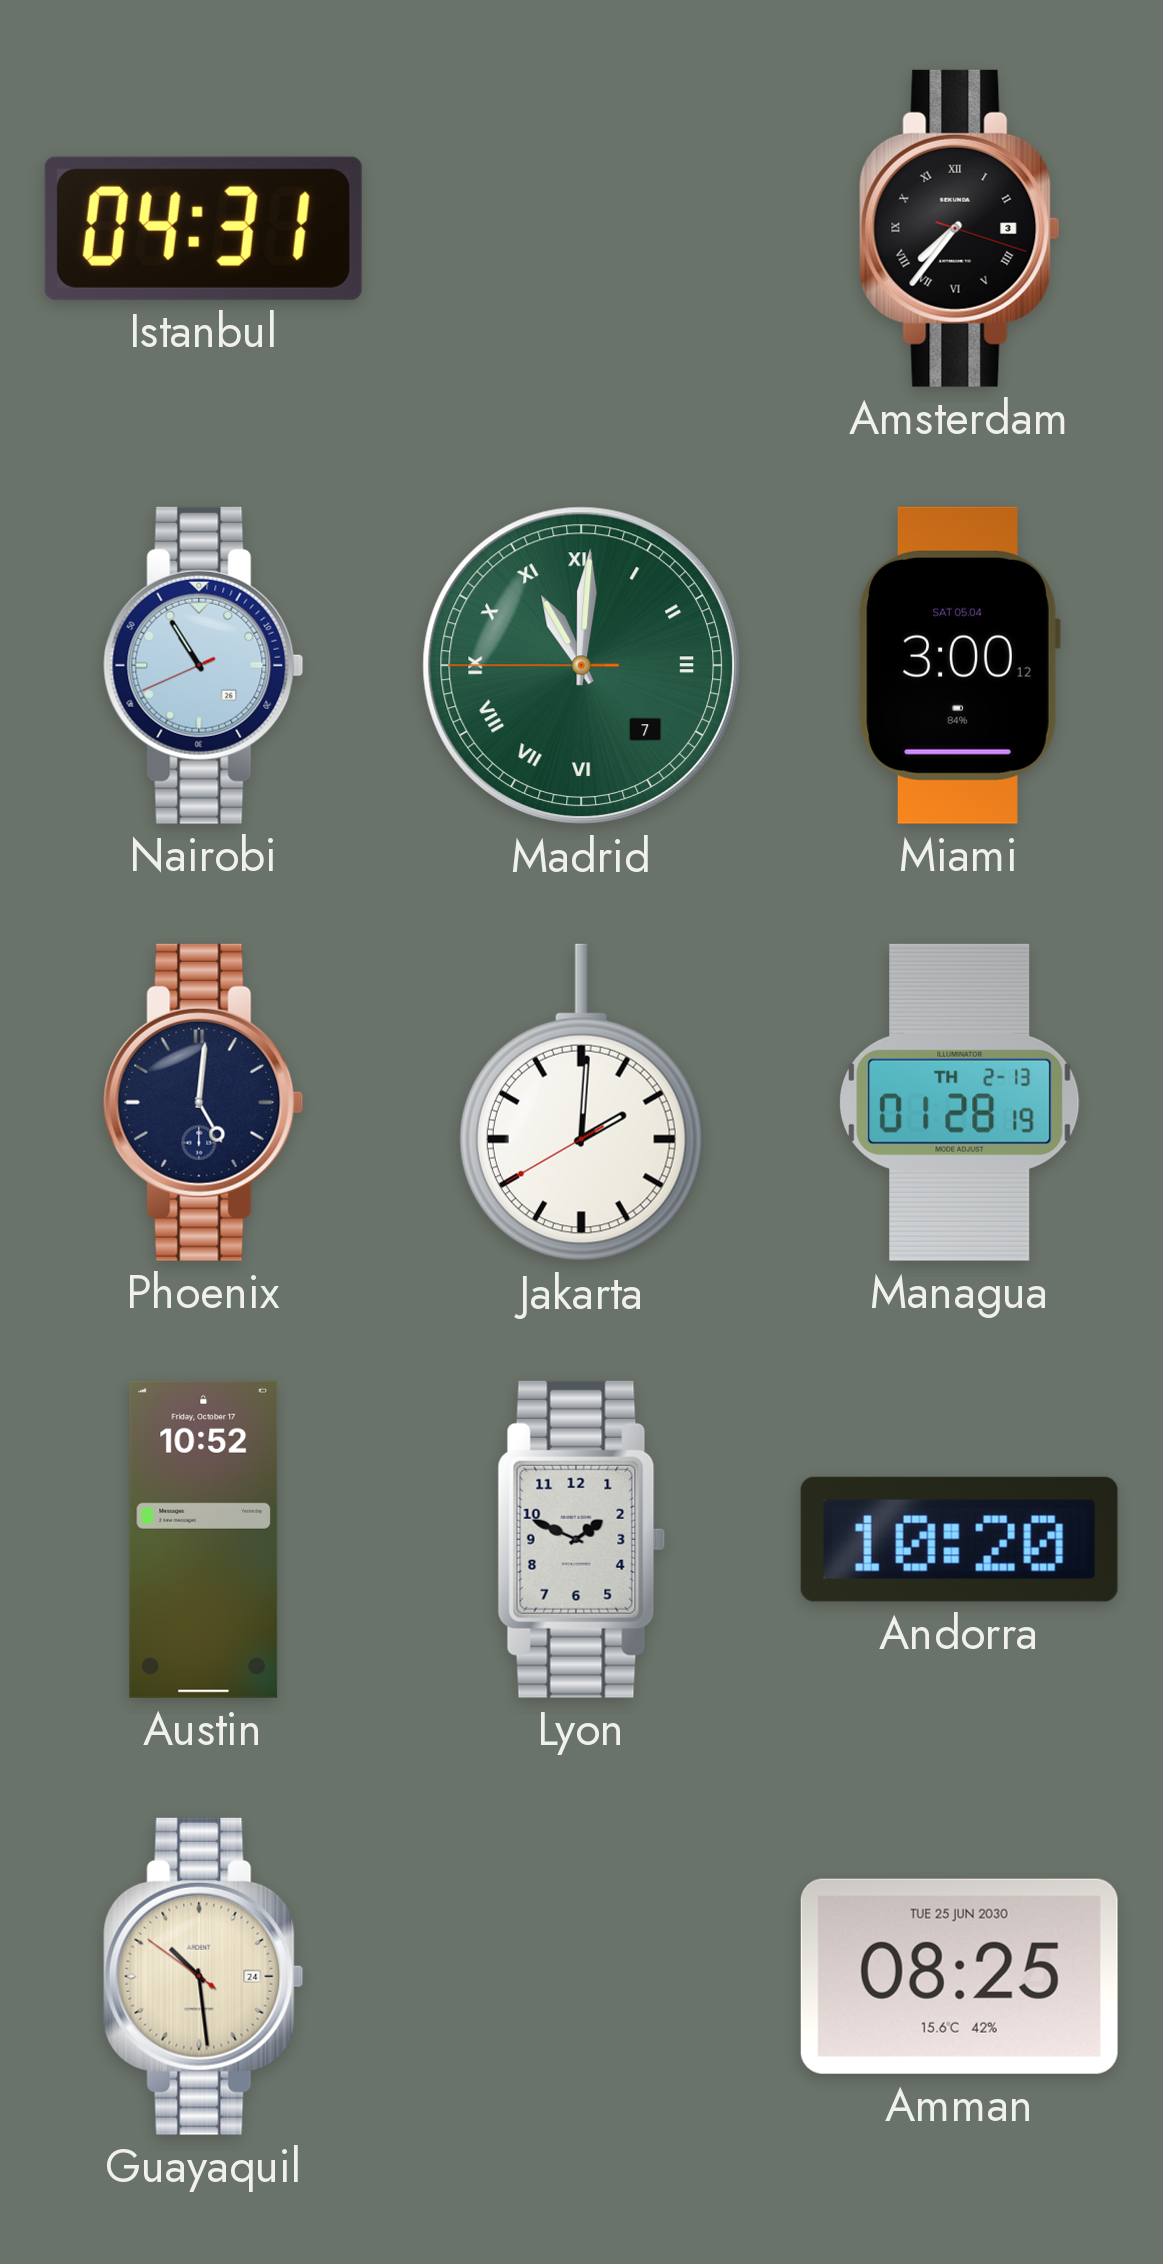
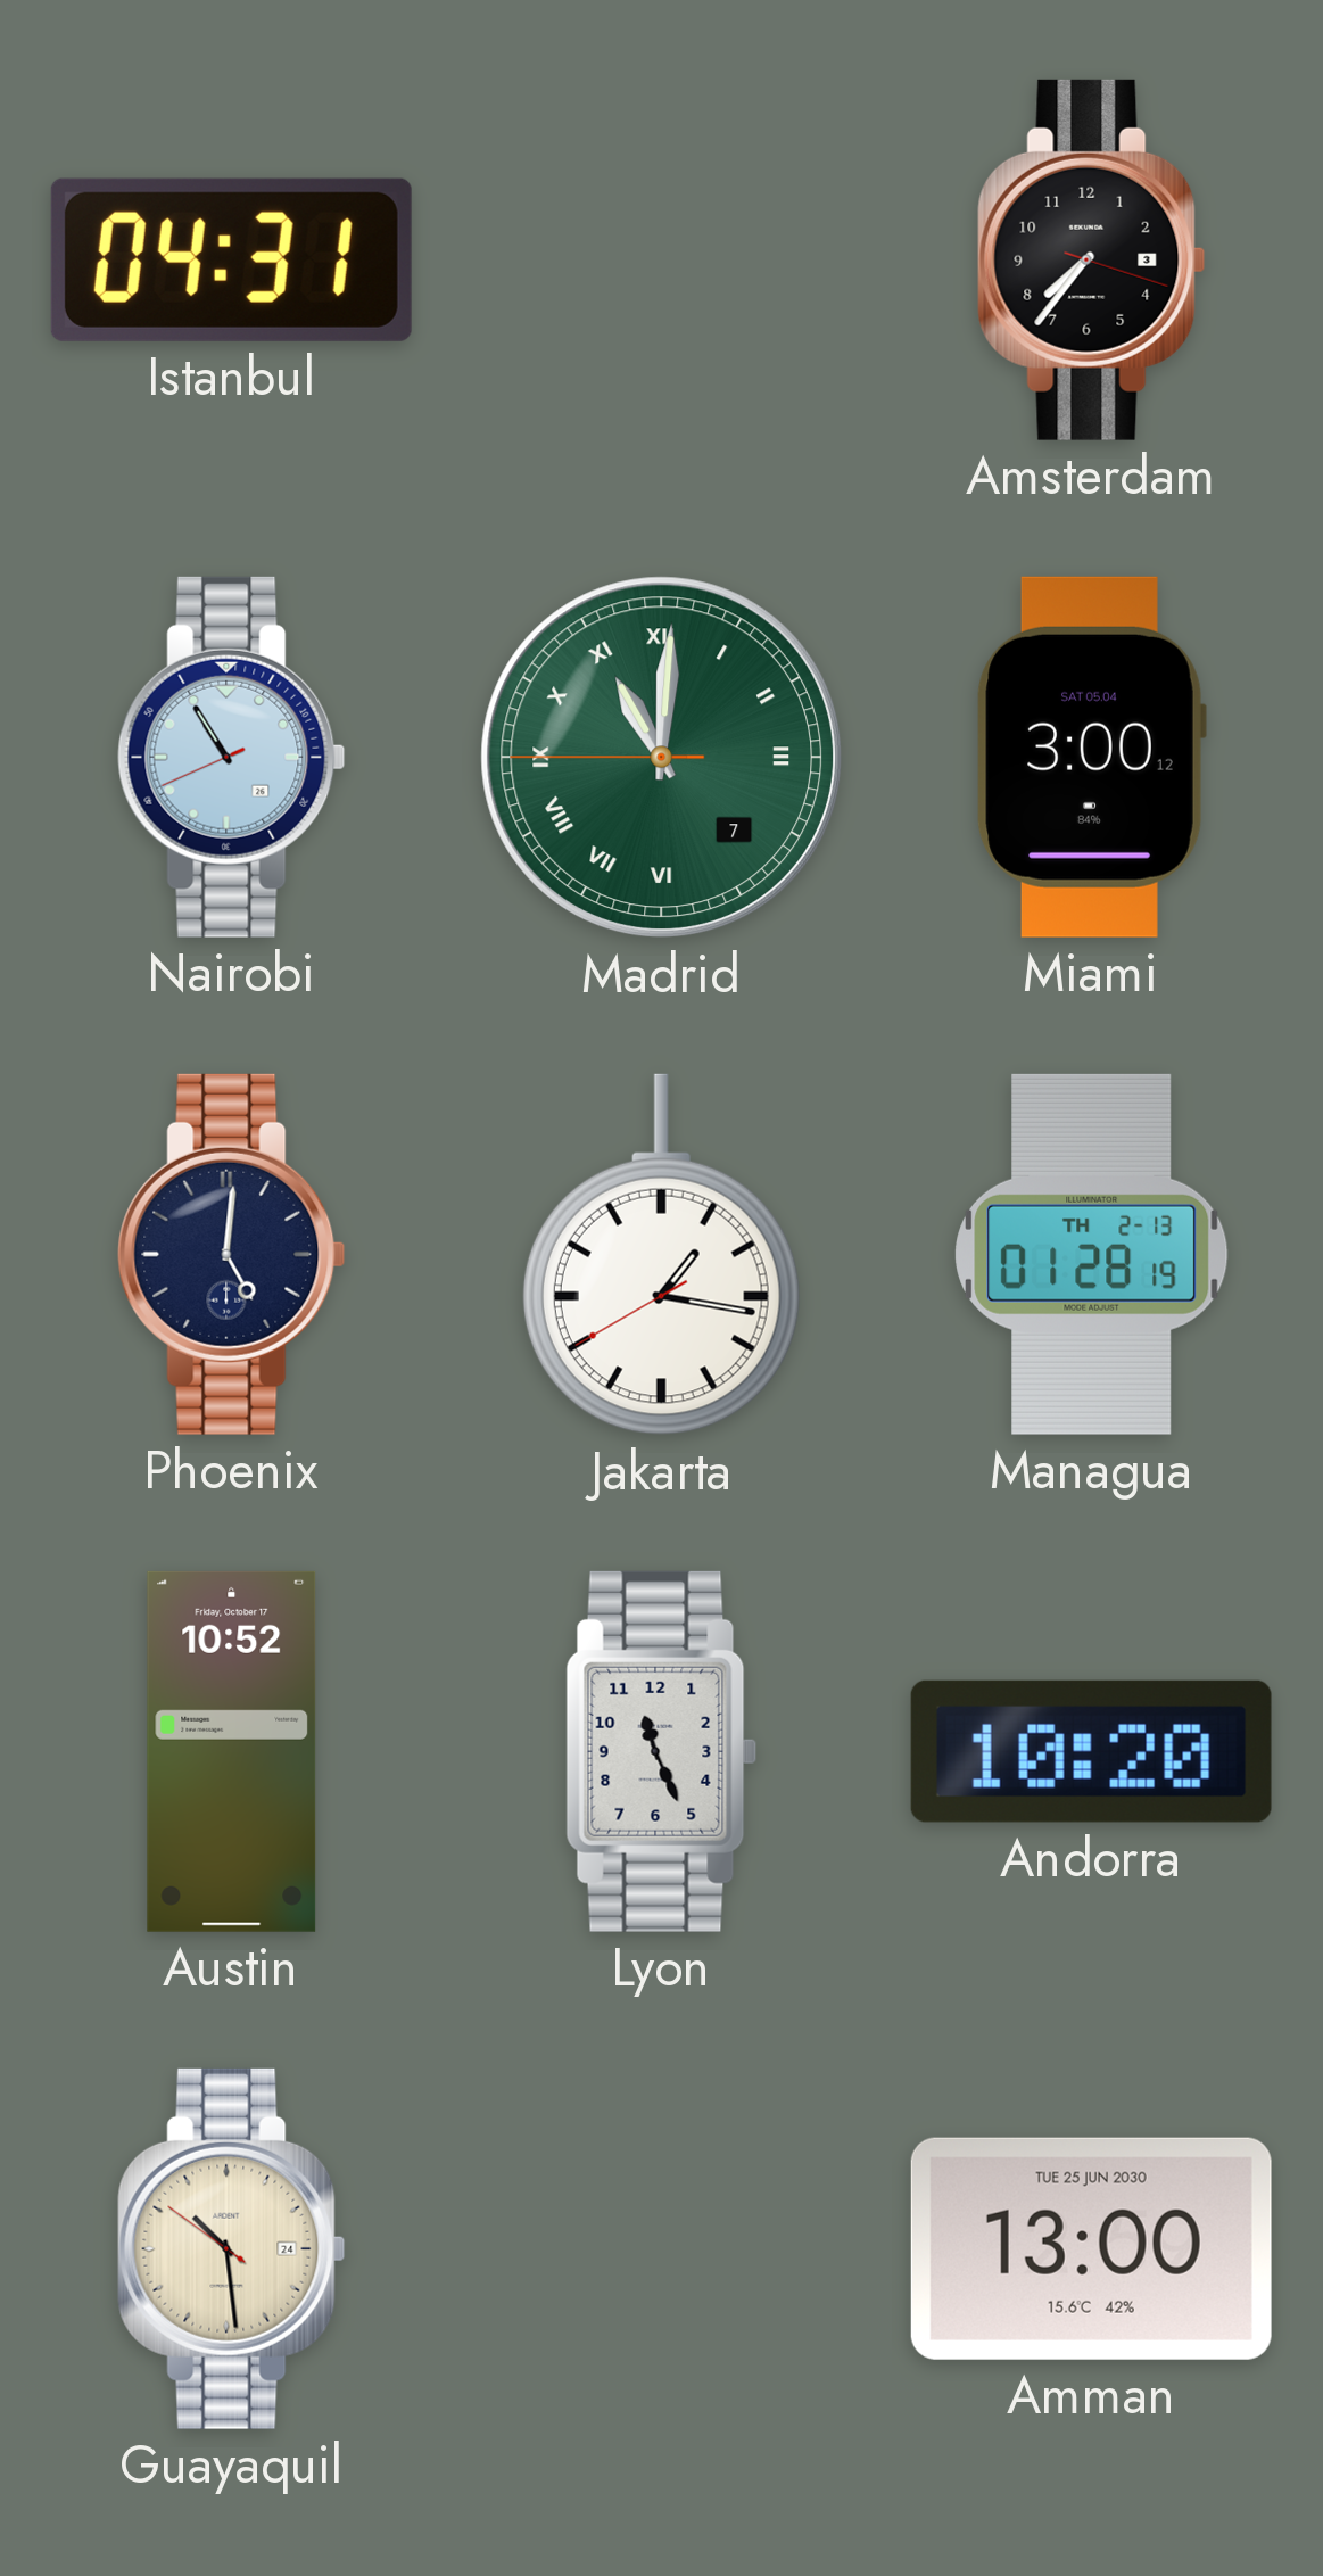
Amsterdam numerals: Roman -> Arabic (1092, 259)
Jakarta: 2:00 -> 1:16 (661, 1255)
Lyon: 1:49 -> 11:26 (662, 1751)
Amman: 08:25 -> 13:00 (1091, 2248)
